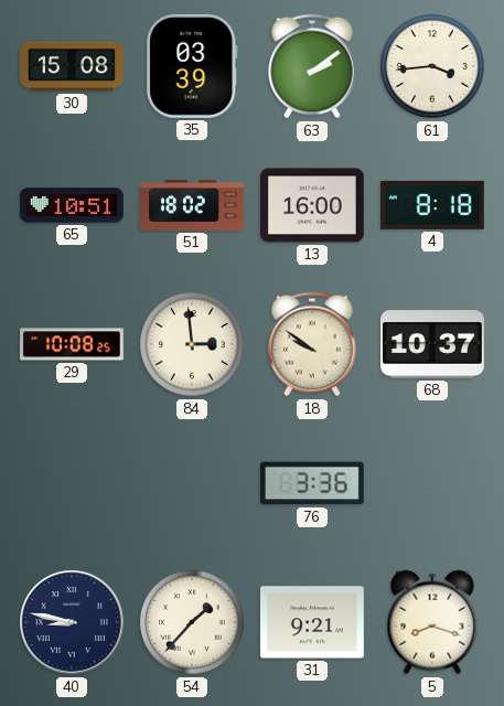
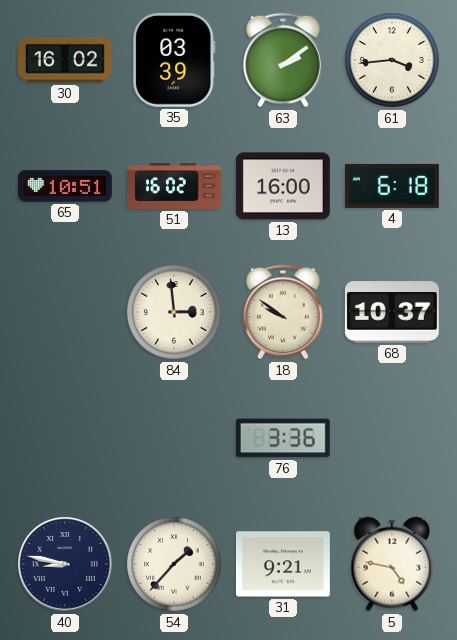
30: 15:08 -> 16:02 (66, 60)
51: 18:02 -> 16:02 (175, 187)
4: 8:18 -> 6:18 (392, 186)
29: 10:08 -> none (73, 344)
5: 8:18 -> 4:47 (392, 564)
